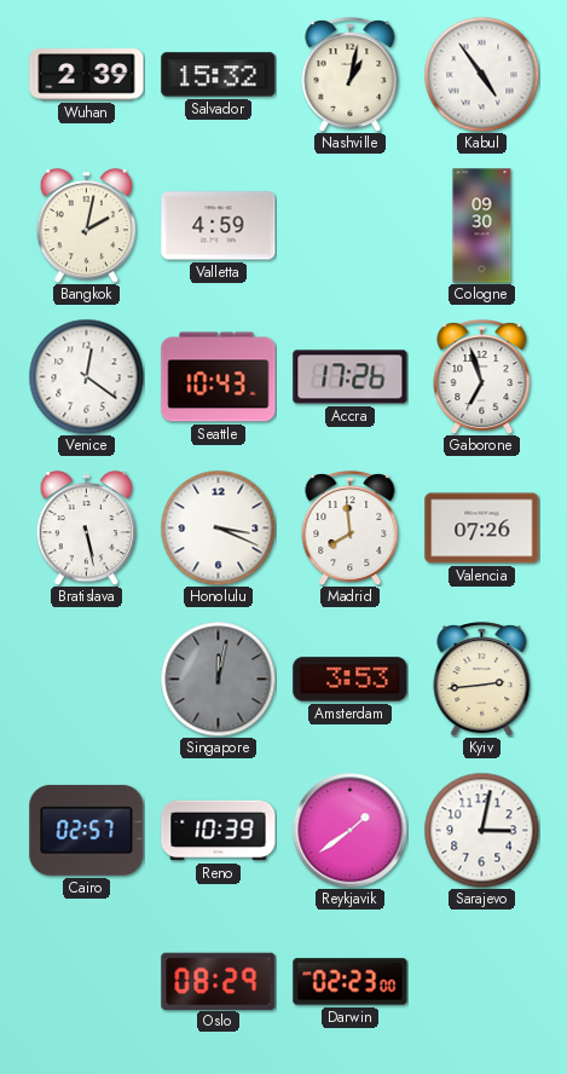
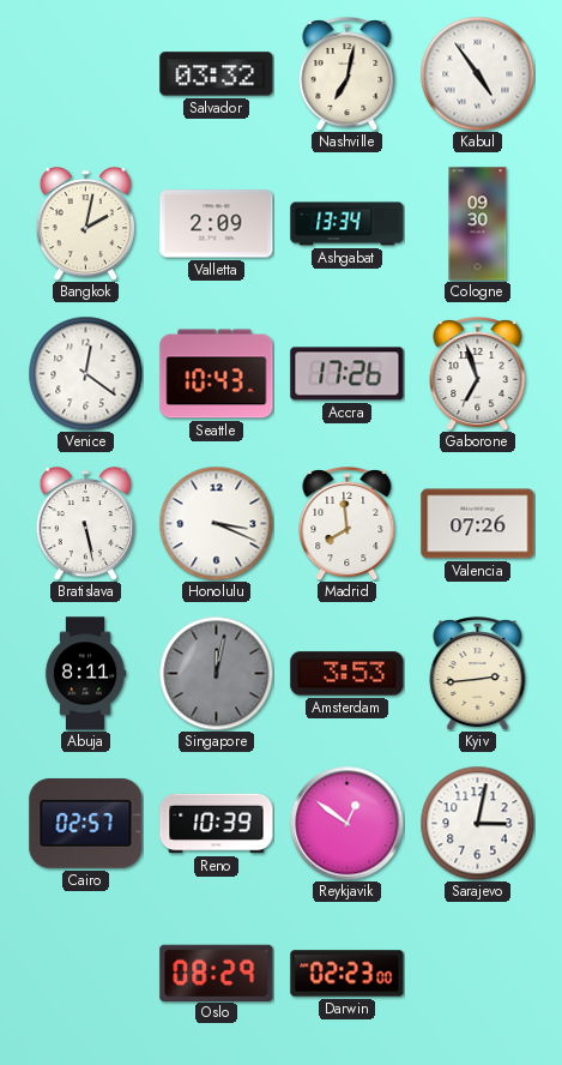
Wuhan: 2:39 -> none (87, 75)
Salvador: 15:32 -> 03:32 (217, 74)
Nashville: 1:02 -> 7:02 (348, 74)
Valletta: 4:59 -> 2:09 (217, 224)
Ashgabat: none -> 13:34 (348, 224)
Abuja: none -> 8:11 (85, 674)
Reykjavik: 1:39 -> 12:51 (346, 823)
